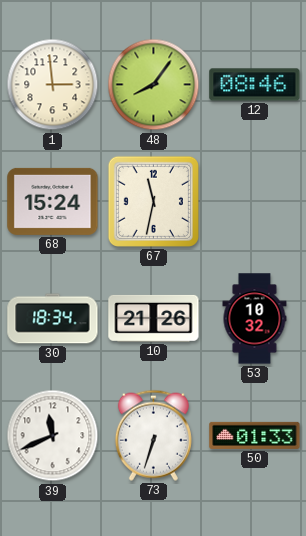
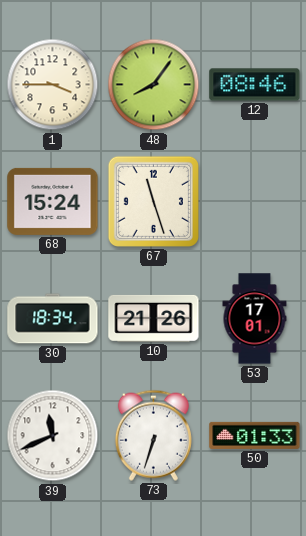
1: 2:59 -> 3:45 (53, 85)
67: 11:32 -> 11:27 (153, 201)
53: 10:32 -> 17:01 (255, 319)
